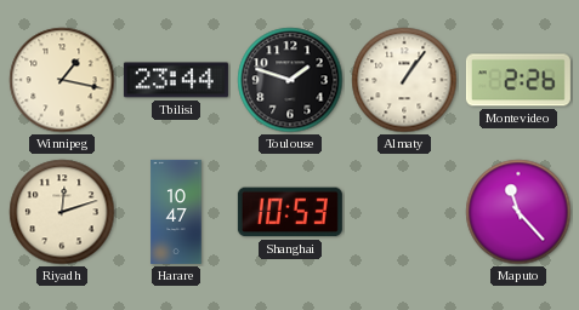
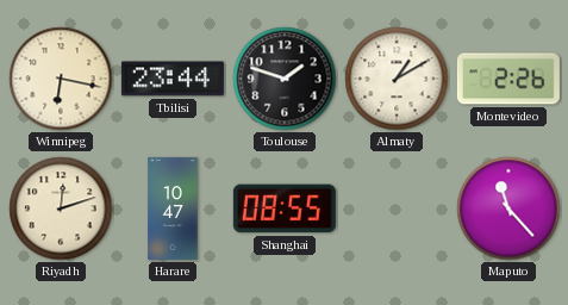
Winnipeg: 1:17 -> 6:17 (61, 79)
Almaty: 1:06 -> 1:10 (397, 79)
Shanghai: 10:53 -> 08:55 (285, 208)
